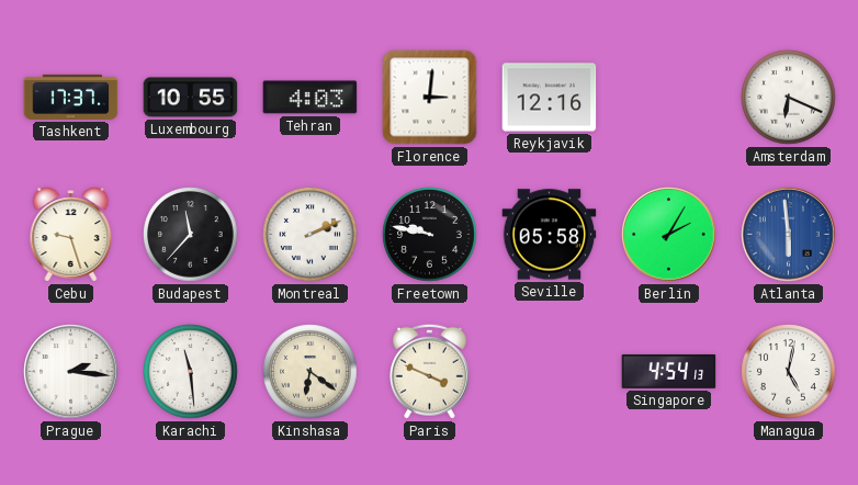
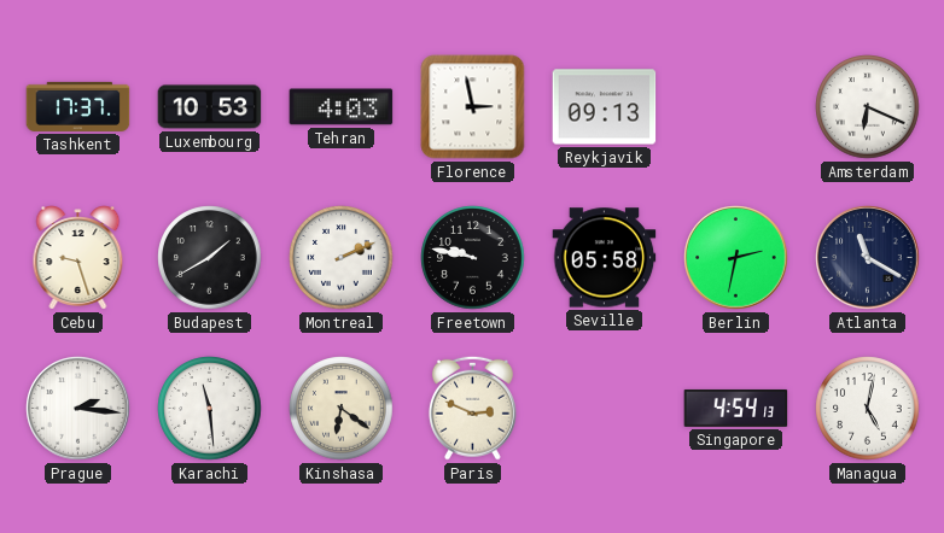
Luxembourg: 10:55 -> 10:53 (210, 107)
Florence: 3:01 -> 2:58 (473, 107)
Reykjavik: 12:16 -> 09:13 (605, 107)
Budapest: 11:37 -> 1:40 (210, 258)
Berlin: 2:05 -> 2:32 (736, 258)
Atlanta: 5:59 -> 11:20 (868, 258)
Atlanta dial: blue -> navy (868, 258)
Paris: 3:49 -> 2:49 (472, 408)
